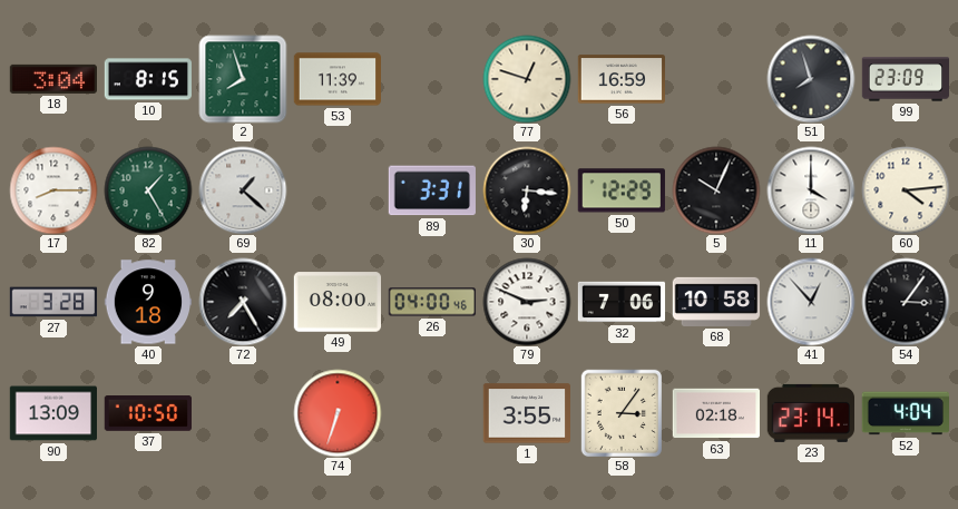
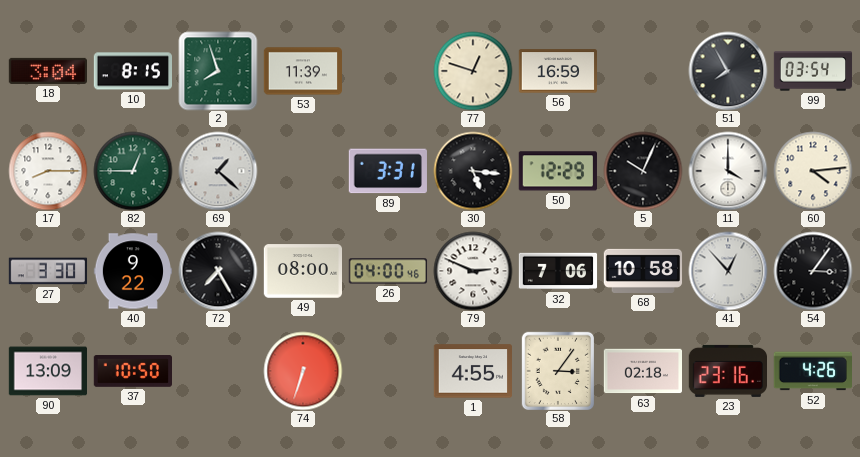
51: 7:57 -> 7:55 (728, 71)
99: 23:09 -> 03:54 (813, 71)
82: 1:25 -> 12:45 (133, 171)
30: 6:16 -> 5:16 (473, 171)
27: 3:28 -> 3:30 (48, 271)
40: 9:18 -> 9:22 (132, 271)
1: 3:55 -> 4:55 (472, 371)
23: 23:14 -> 23:16 (727, 371)
52: 4:04 -> 4:26 (812, 371)
